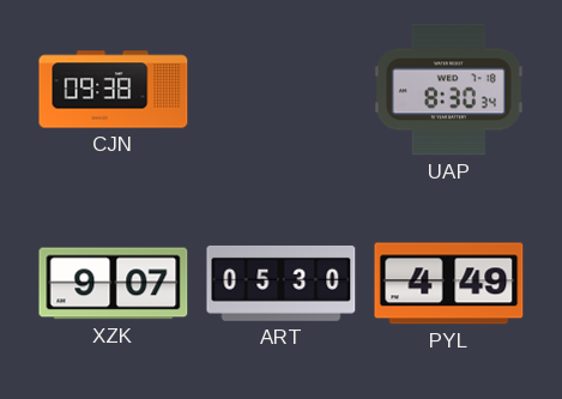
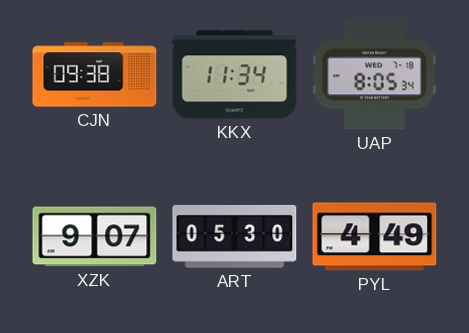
KKX: none -> 11:34 (235, 75)
UAP: 8:30 -> 8:05 (374, 75)
